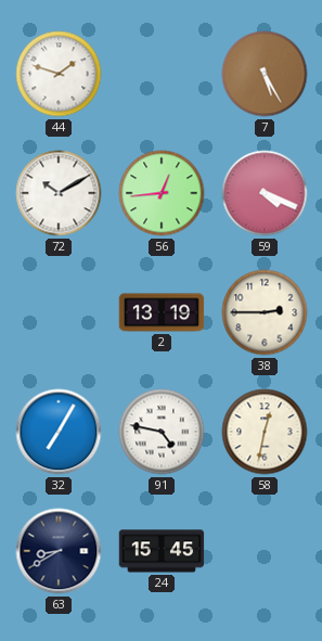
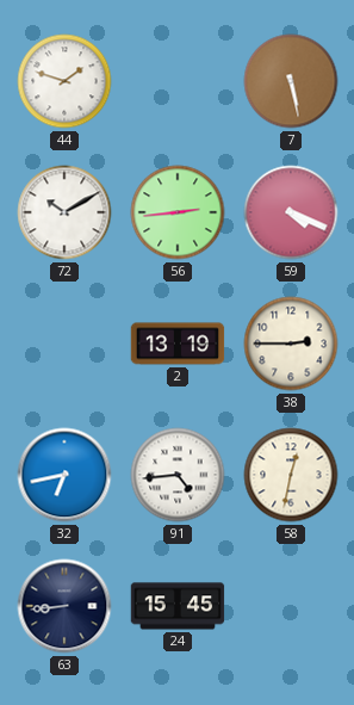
7: 5:25 -> 5:28 (291, 81)
56: 12:44 -> 2:44 (178, 212)
32: 7:05 -> 6:43 (64, 475)
91: 4:47 -> 4:44 (178, 475)
63: 8:40 -> 8:44 (64, 606)
